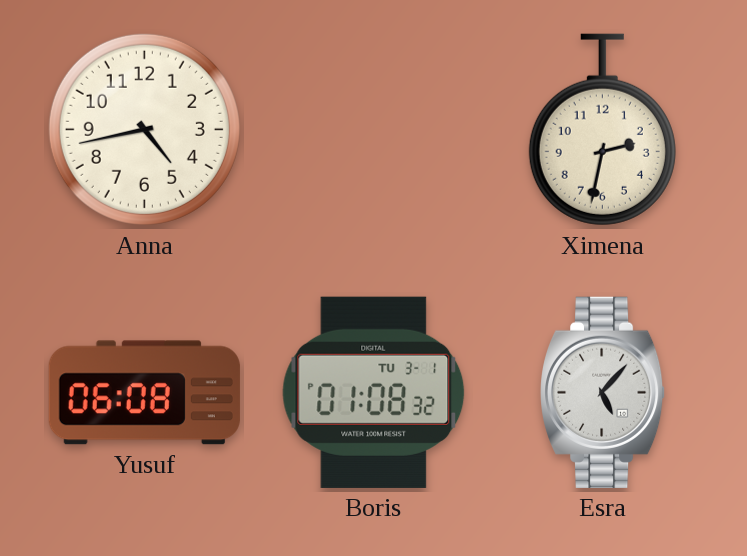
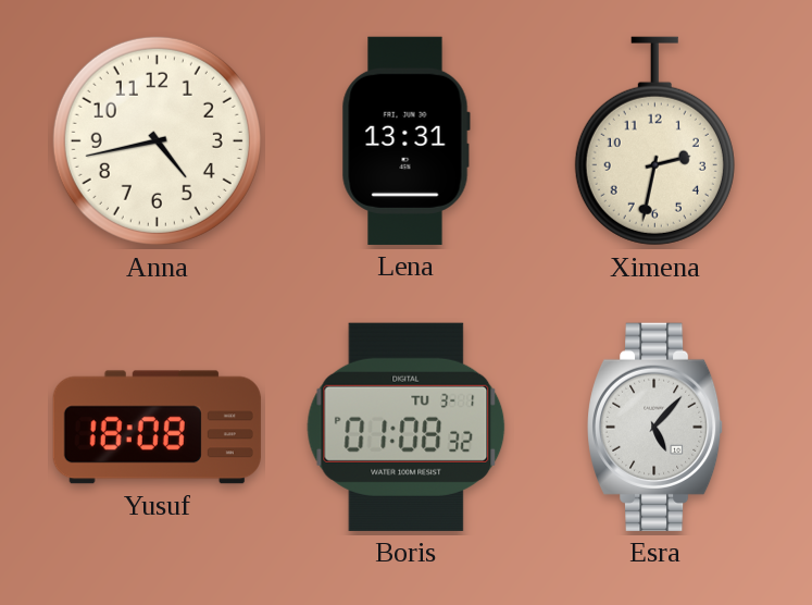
Lena: none -> 13:31 (405, 140)
Yusuf: 06:08 -> 18:08 (157, 428)
